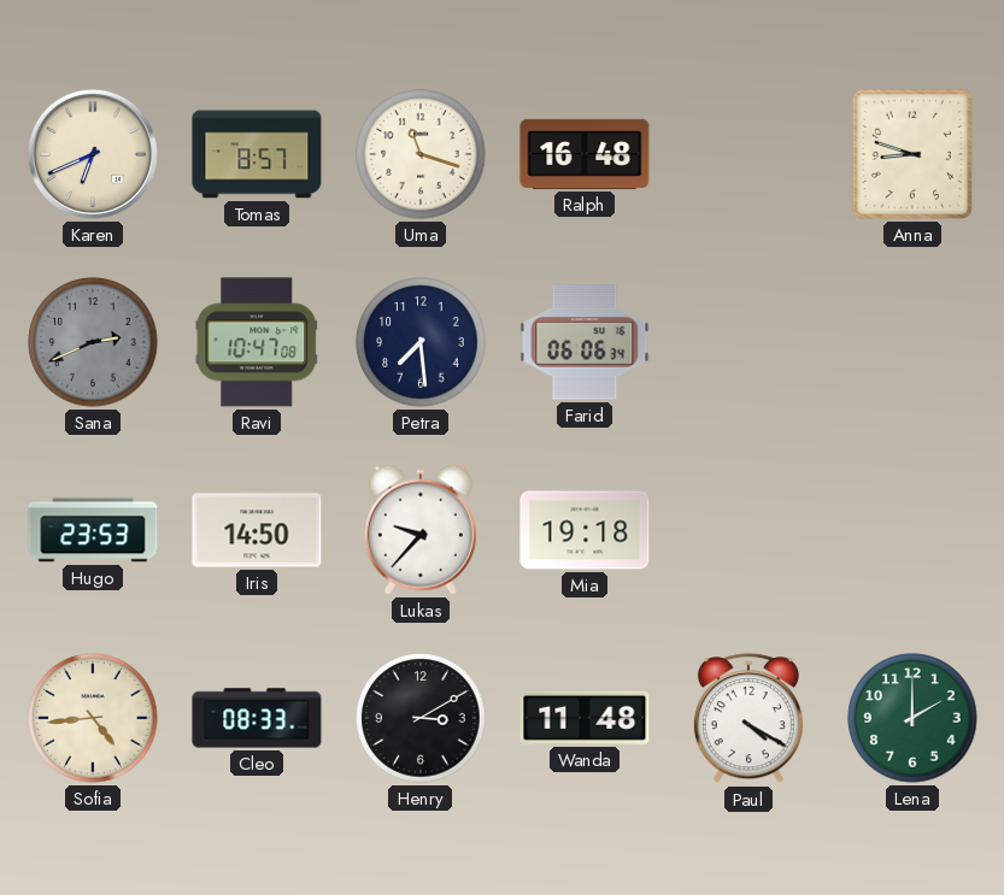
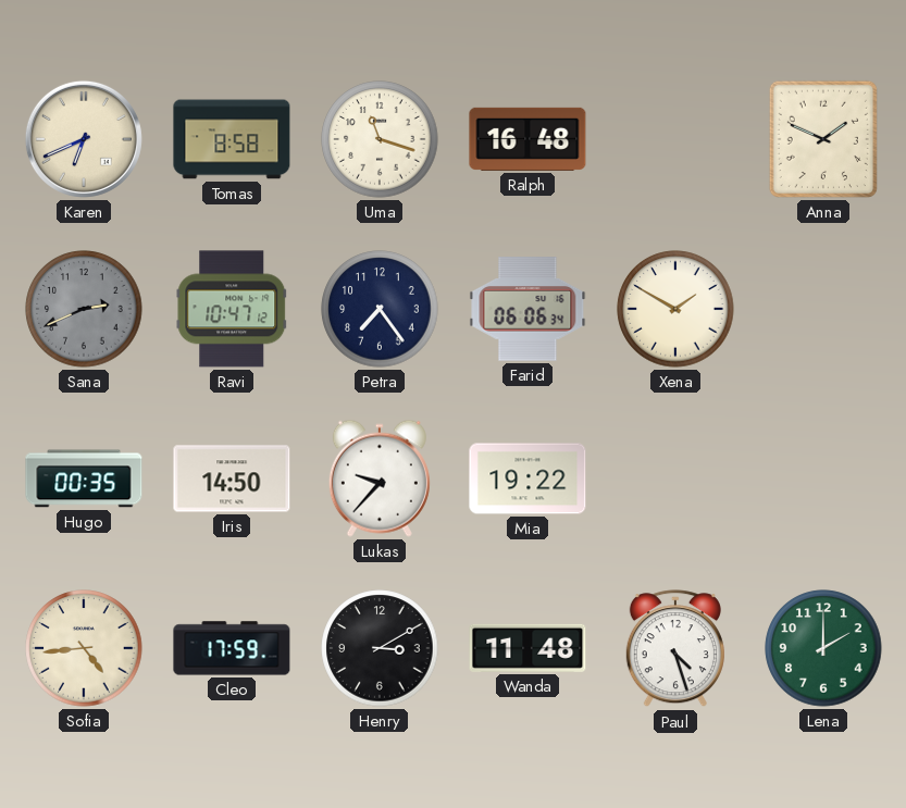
Tomas: 8:57 -> 8:58 (232, 139)
Anna: 8:48 -> 1:49 (823, 139)
Ravi: 10:47:08 -> 10:47:12 (232, 309)
Petra: 7:29 -> 7:24 (380, 309)
Xena: none -> 1:50 (675, 309)
Hugo: 23:53 -> 00:35 (84, 478)
Mia: 19:18 -> 19:22 (528, 478)
Cleo: 08:33 -> 17:59 (232, 648)
Paul: 4:20 -> 4:27 (675, 649)
